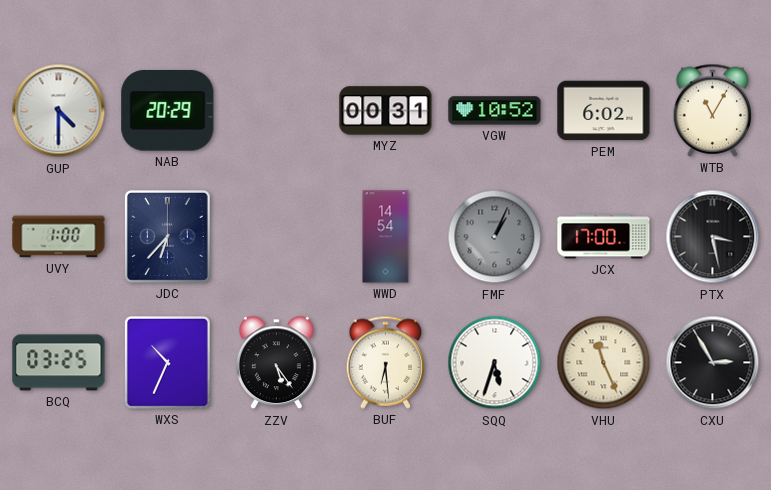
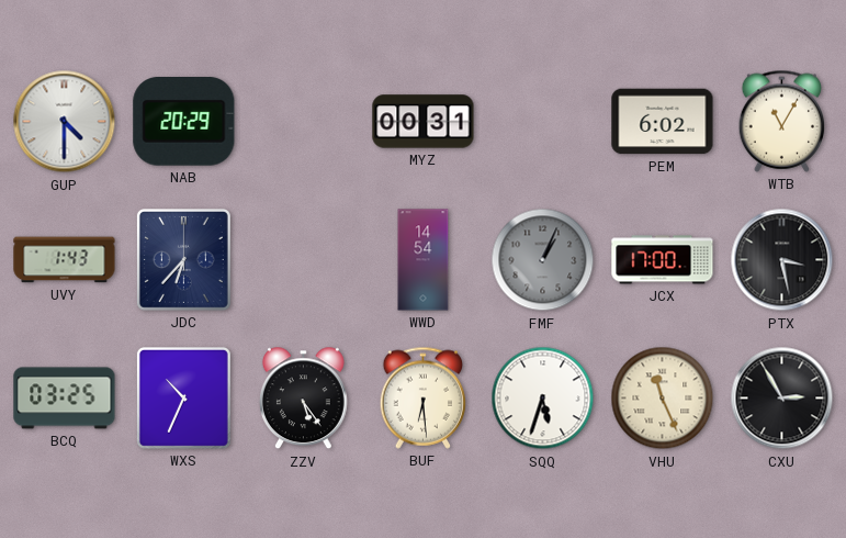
VGW: 10:52 -> none (495, 111)
UVY: 1:00 -> 1:43 (65, 260)
